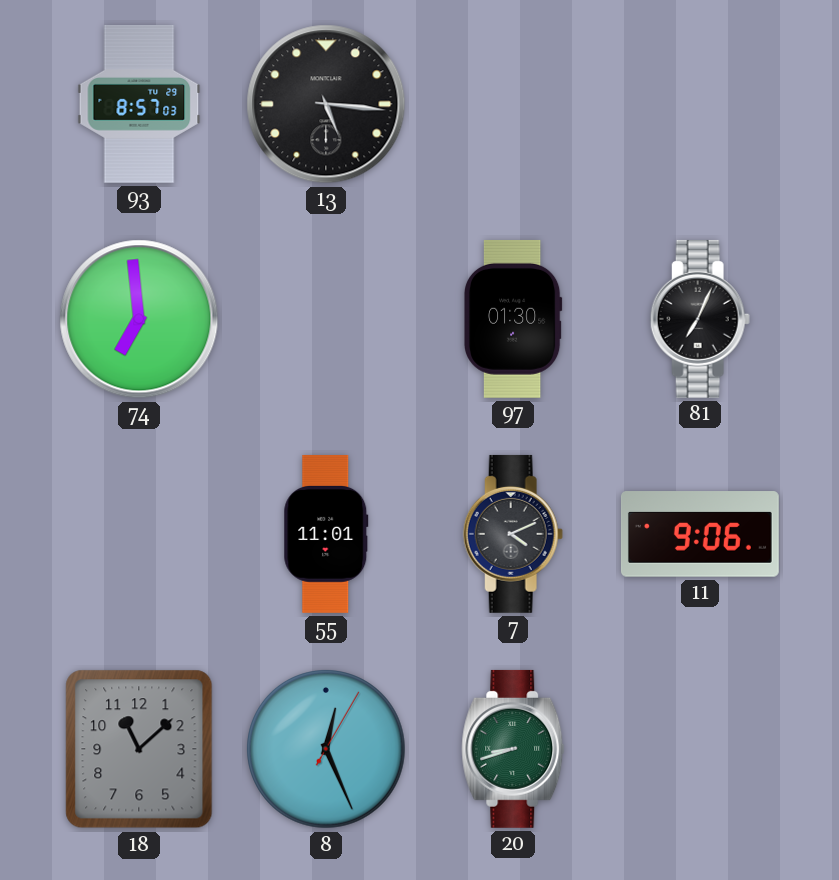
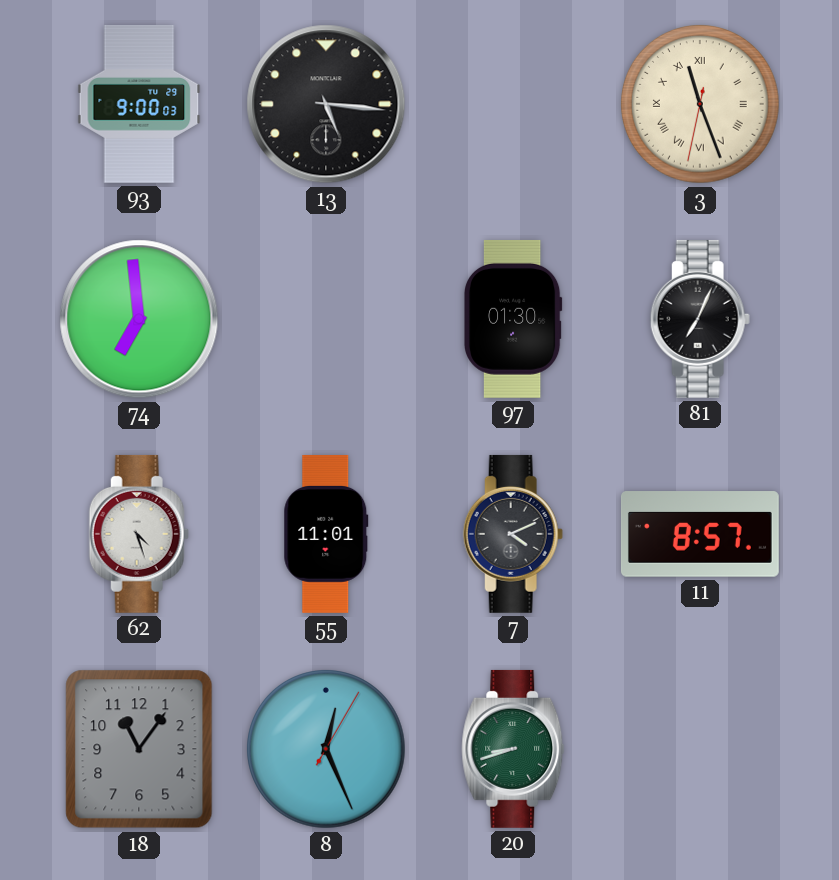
93: 8:57 -> 9:00 (139, 104)
3: none -> 11:26 (701, 105)
62: none -> 4:27 (139, 534)
11: 9:06 -> 8:57 (700, 534)
18: 11:08 -> 11:06 (139, 749)
